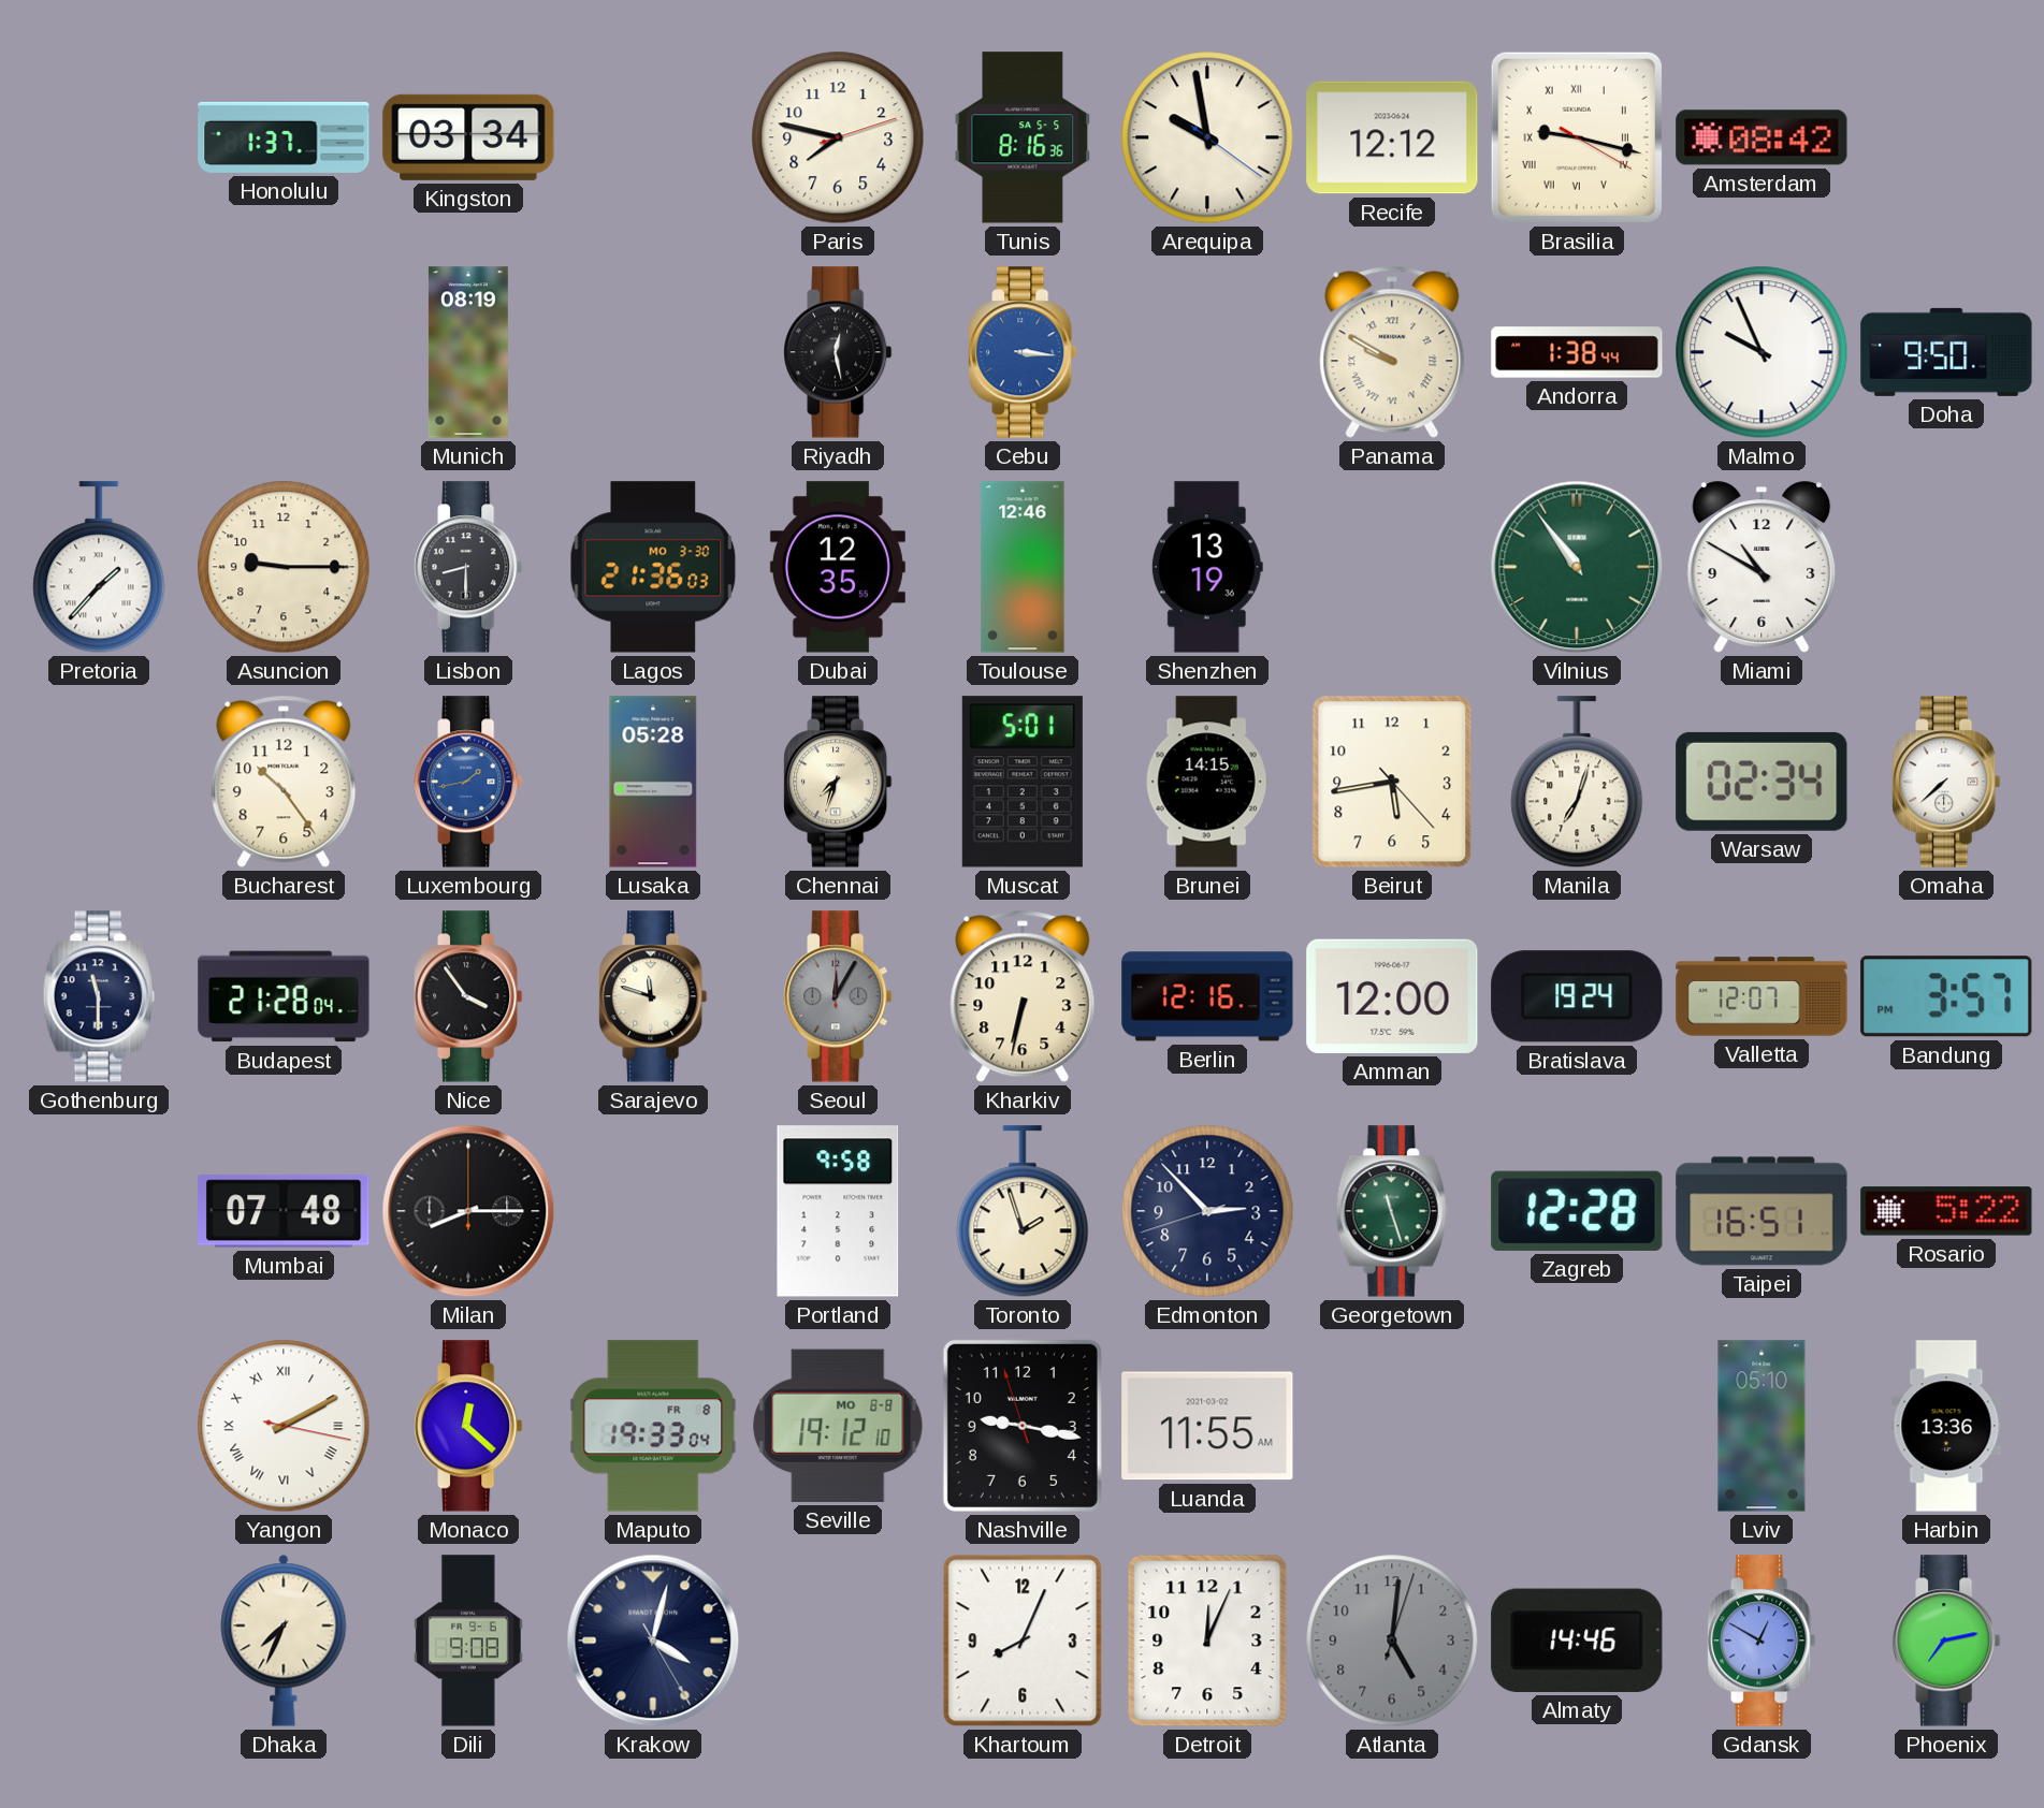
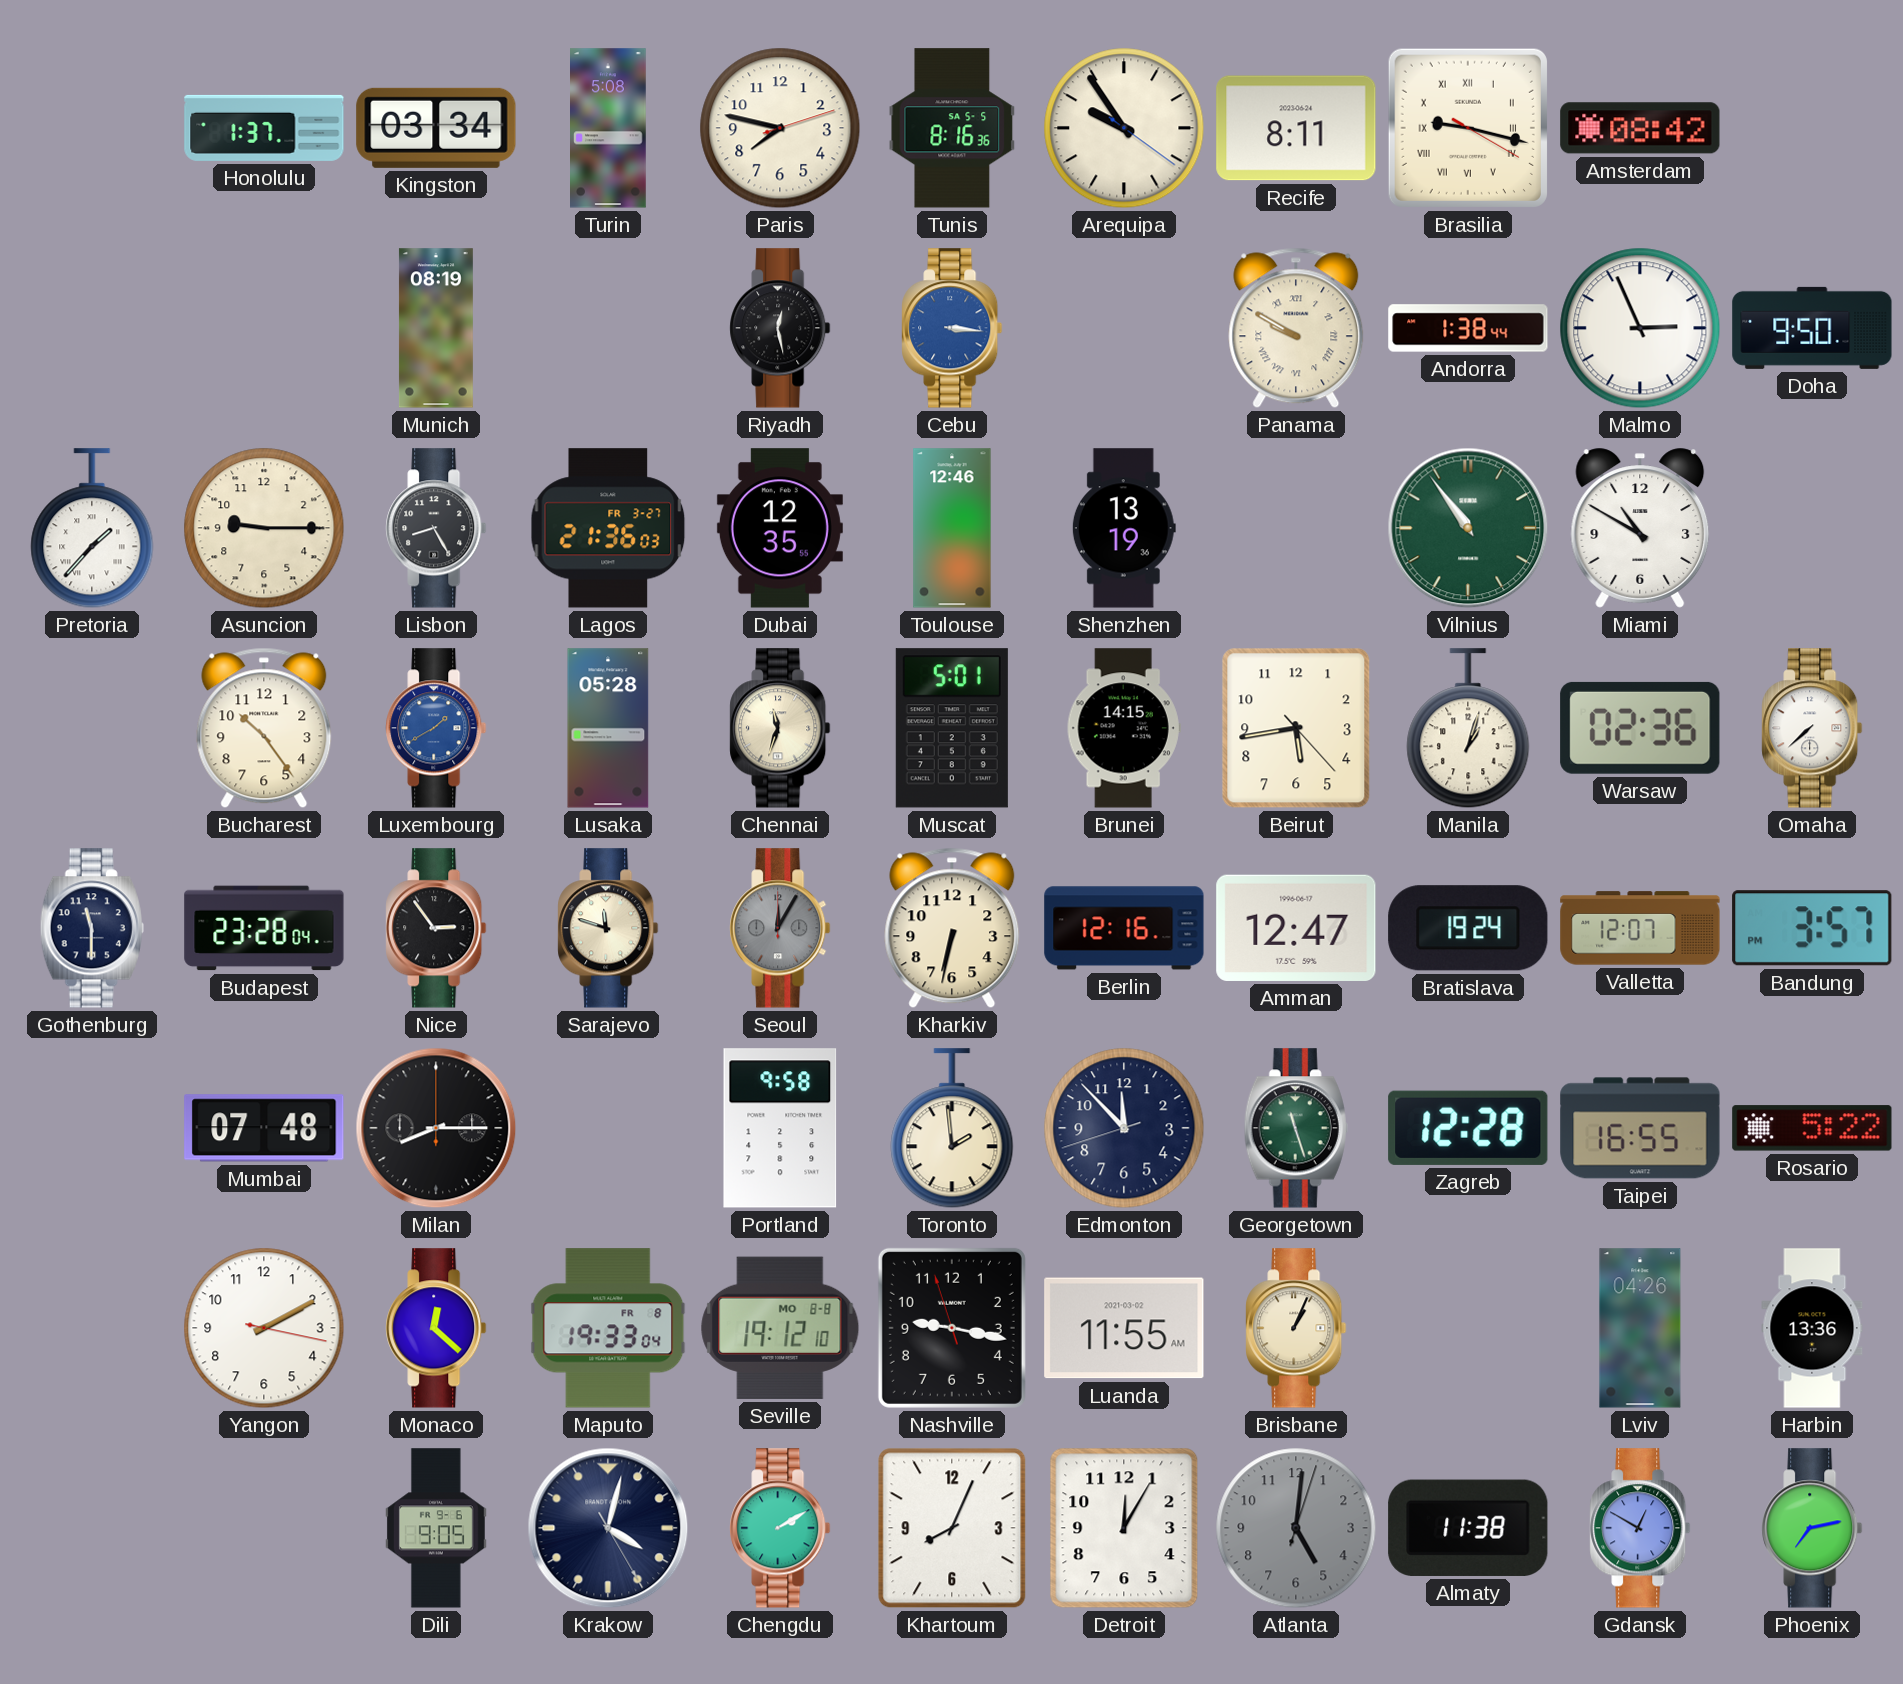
Turin: none -> 5:08 (609, 128)
Arequipa: 9:58 -> 9:54 (1124, 128)
Recife: 12:12 -> 8:11 (1296, 128)
Malmo: 9:56 -> 2:56 (1640, 328)
Lisbon: 8:30 -> 8:25 (436, 528)
Lagos date: MO 3-30 -> FR 3-27 (608, 528)
Luxembourg: 1:43 -> 1:40 (436, 728)
Chennai: 7:33 -> 11:33 (780, 728)
Manila: 7:03 -> 1:03 (1468, 729)
Warsaw: 02:34 -> 02:36 (1640, 728)
Budapest: 21:28 -> 23:28 (264, 928)
Nice: 3:54 -> 2:54 (436, 928)
Amman: 12:00 -> 12:47 (1296, 928)
Toronto: 1:57 -> 1:59 (952, 1129)
Edmonton: 2:52 -> 11:52 (1124, 1128)
Taipei: 16:51 -> 16:55 (1640, 1128)
Yangon numerals: Roman -> Arabic (264, 1328)
Brisbane: none -> 1:04 (1296, 1328)
Lviv: 05:10 -> 04:26 (1640, 1328)
Dhaka: 7:34 -> none (284, 1641)
Dili: 9:08 -> 9:05 (436, 1528)
Chengdu: none -> 2:10 (780, 1528)
Detroit: 12:04 -> 12:05 (1124, 1528)
Almaty: 14:46 -> 11:38 (1468, 1528)
